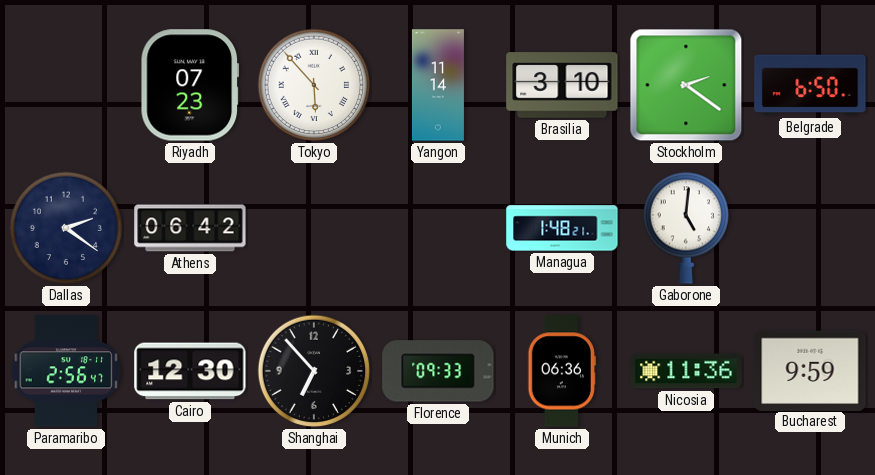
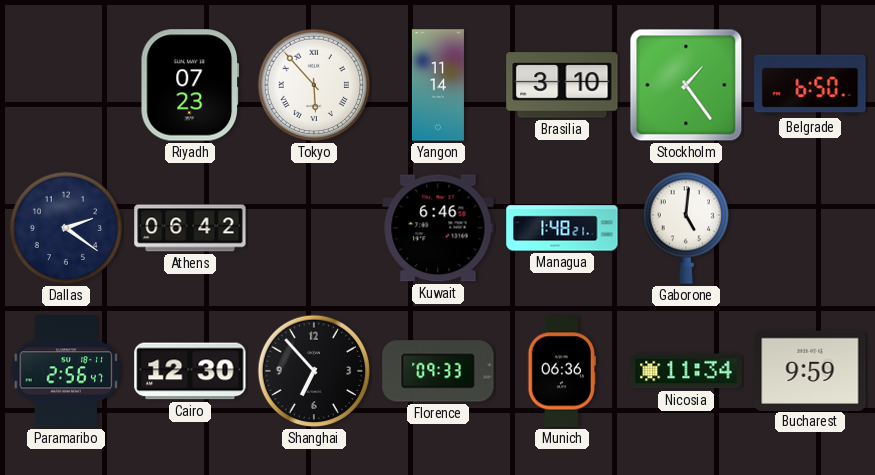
Stockholm: 2:21 -> 1:24 (686, 85)
Kuwait: none -> 6:46 (438, 228)
Nicosia: 11:36 -> 11:34 (686, 371)
